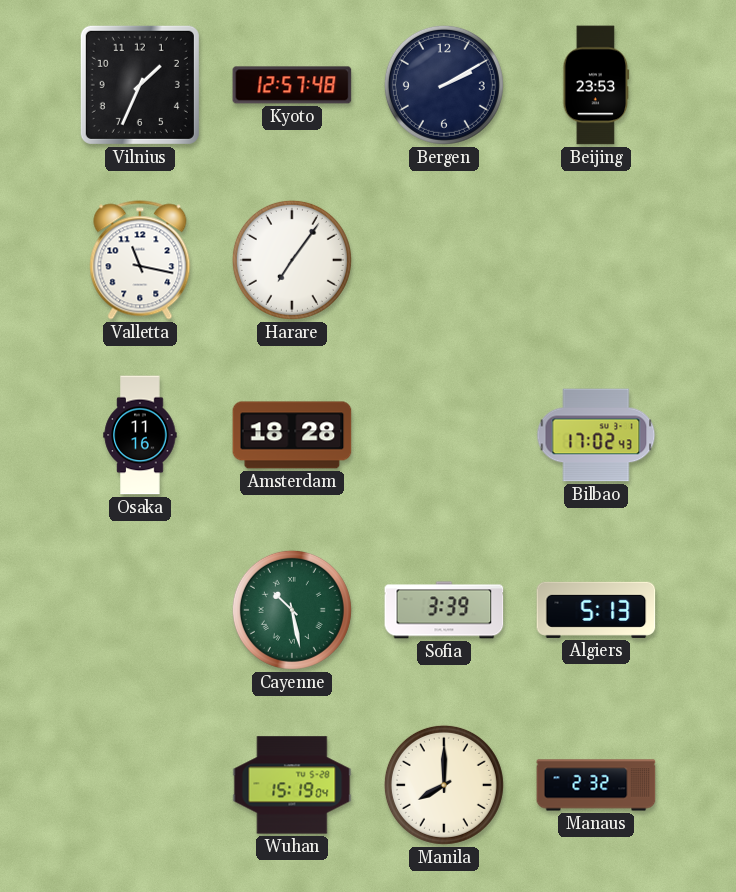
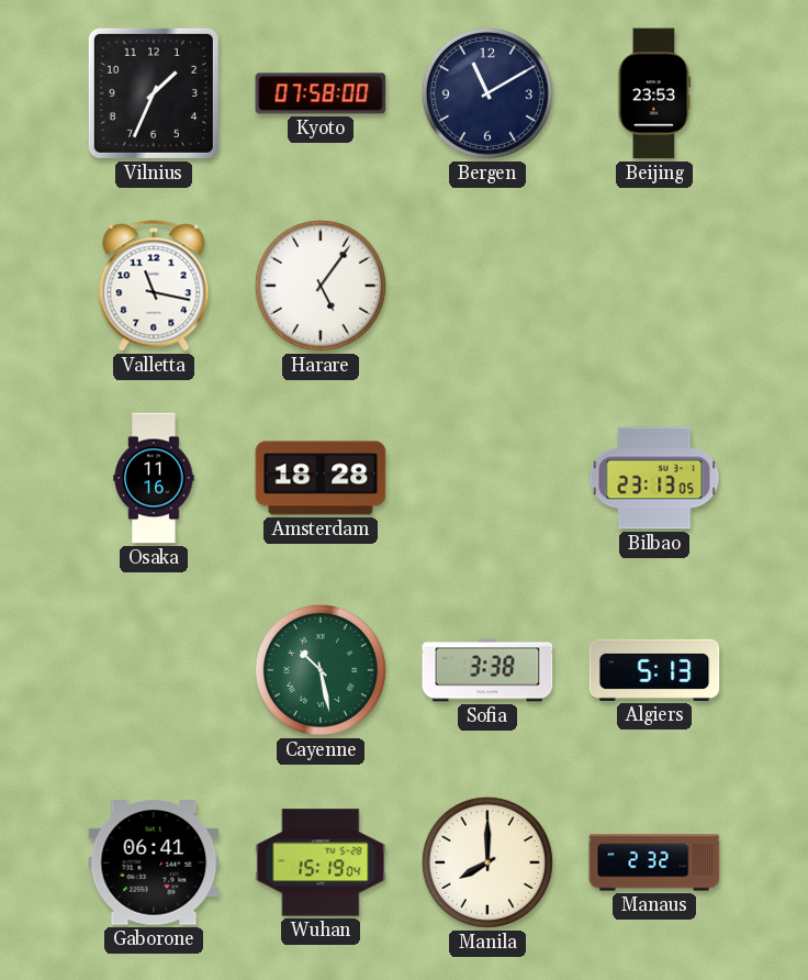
Kyoto: 12:57 -> 07:58 (321, 93)
Bergen: 2:10 -> 11:10 (487, 93)
Harare: 7:06 -> 5:06 (321, 286)
Bilbao: 17:02 -> 23:13 (654, 478)
Sofia: 3:39 -> 3:38 (487, 670)
Gaborone: none -> 06:41 (154, 864)
